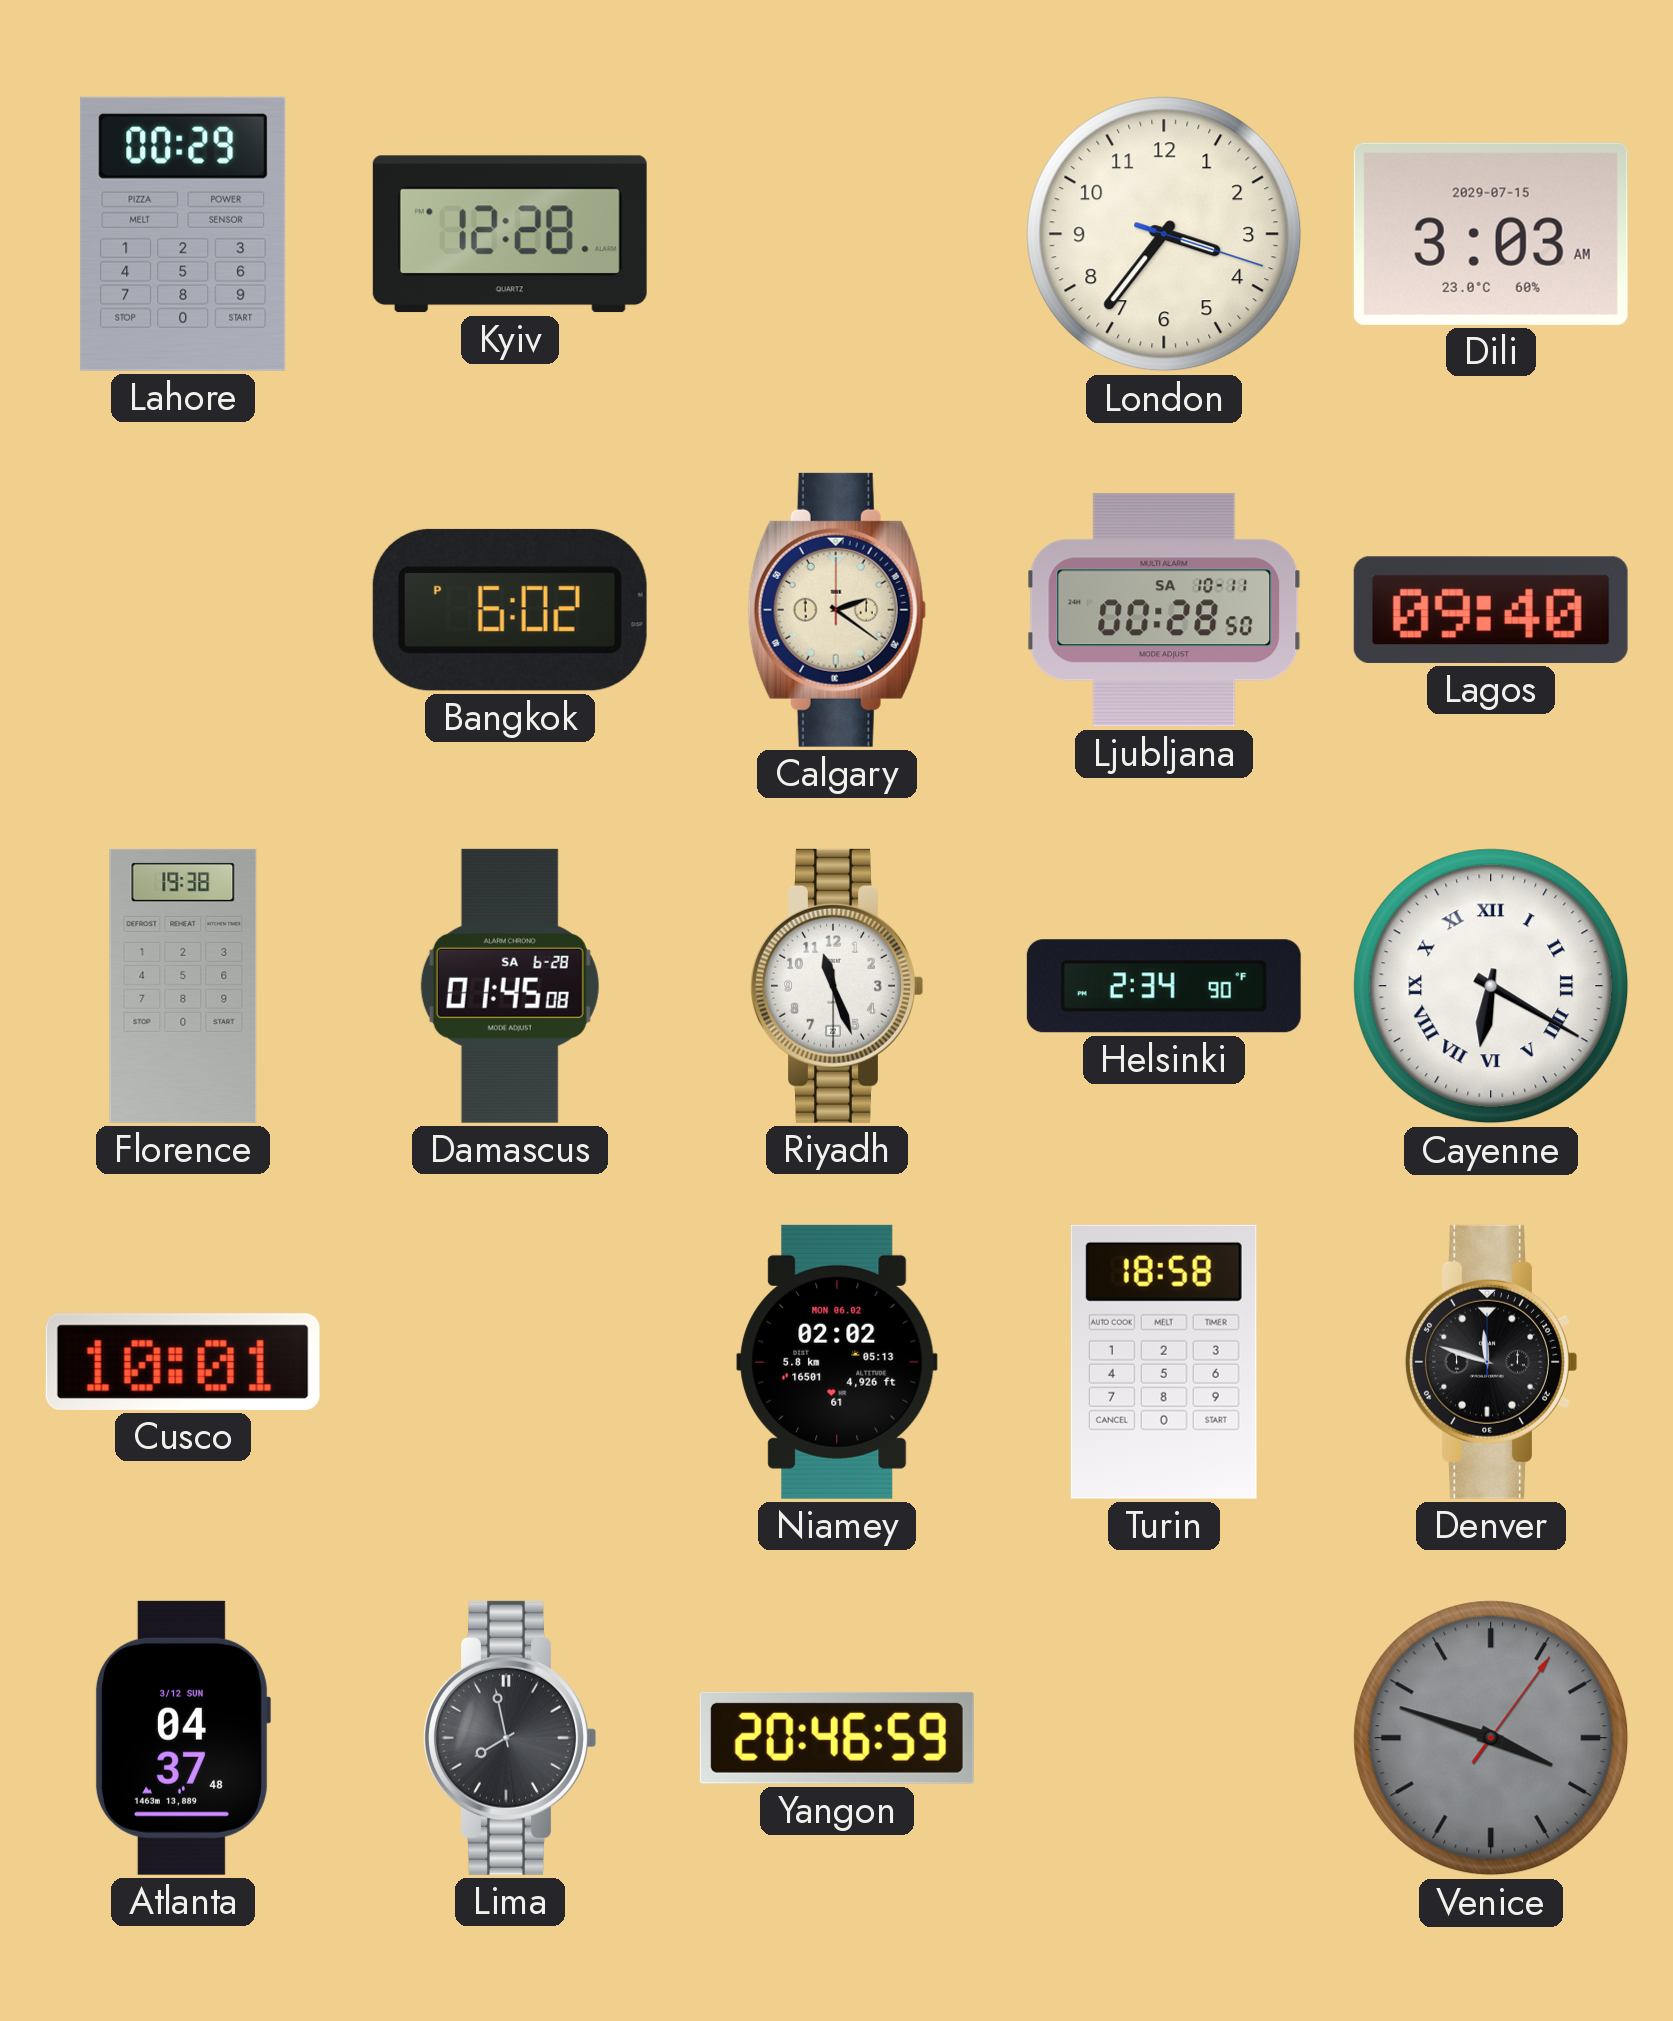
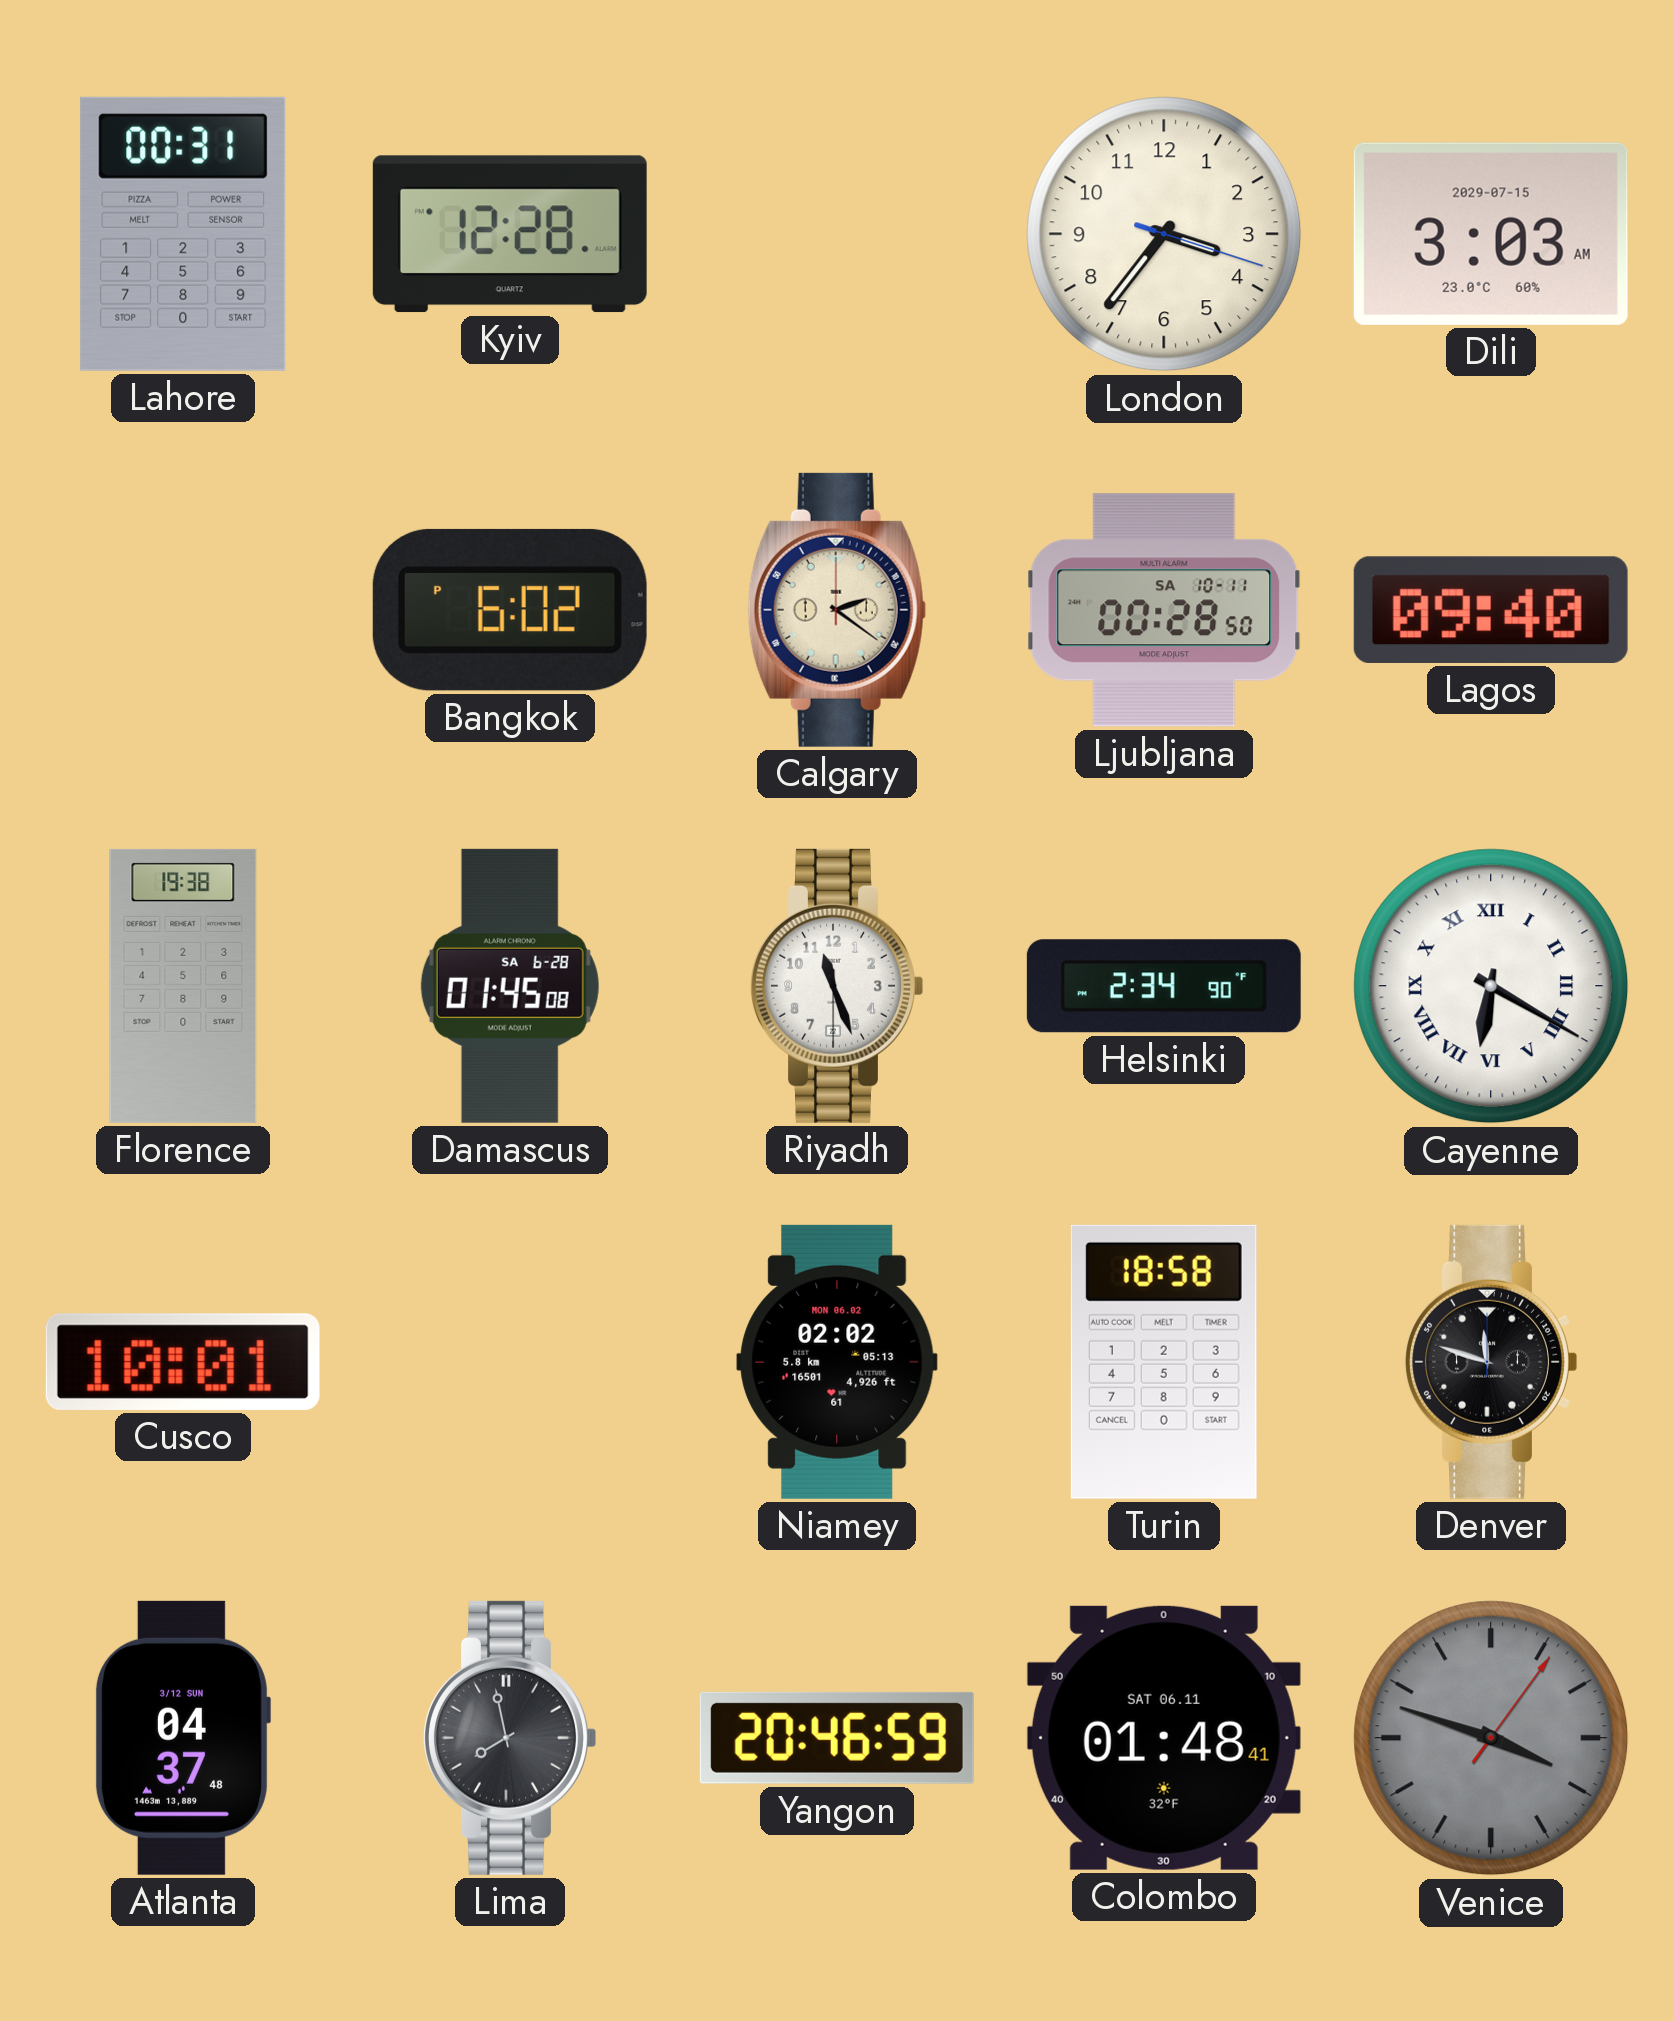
Lahore: 00:29 -> 00:31 (183, 234)
Colombo: none -> 01:48 (1164, 1738)
